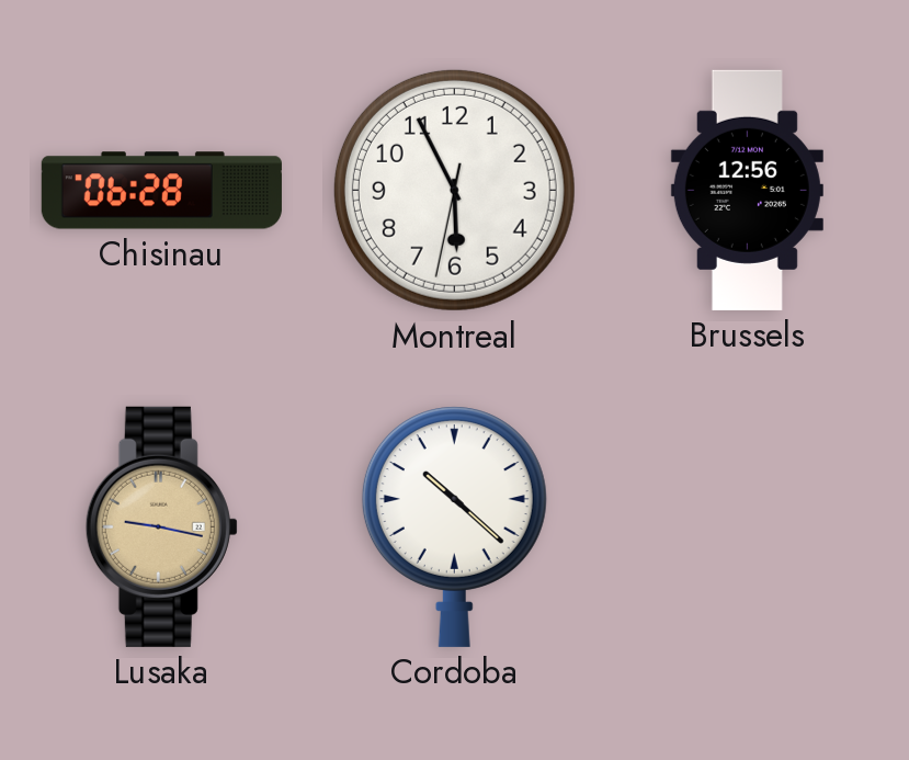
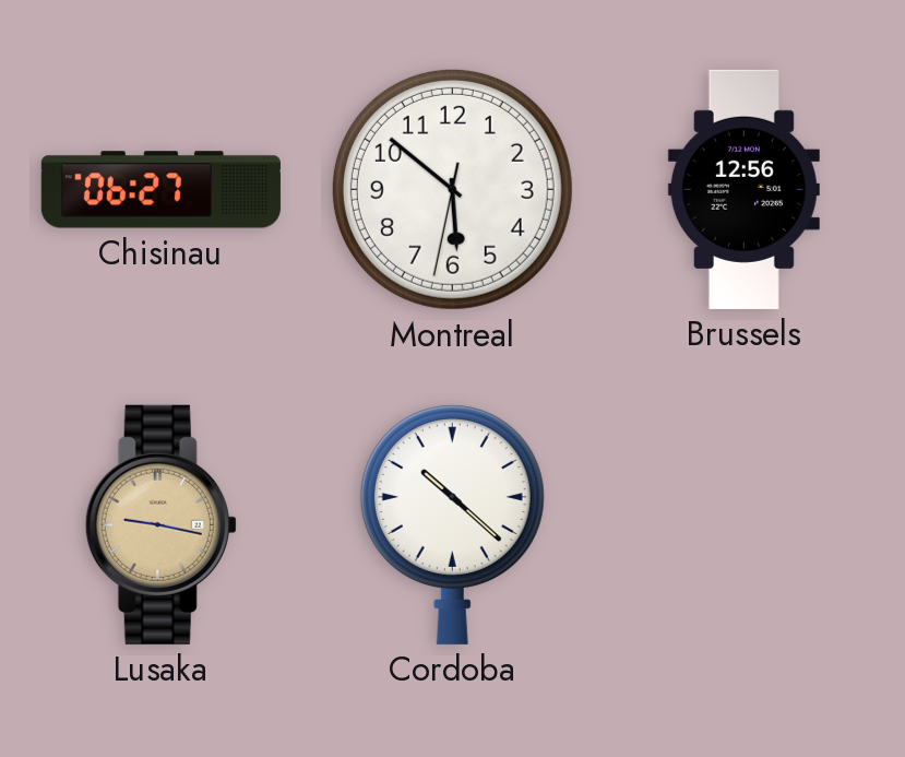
Chisinau: 06:28 -> 06:27 (160, 190)
Montreal: 5:55 -> 5:51 (452, 189)
